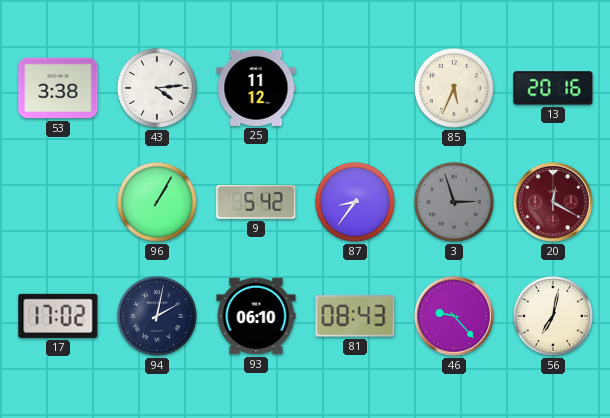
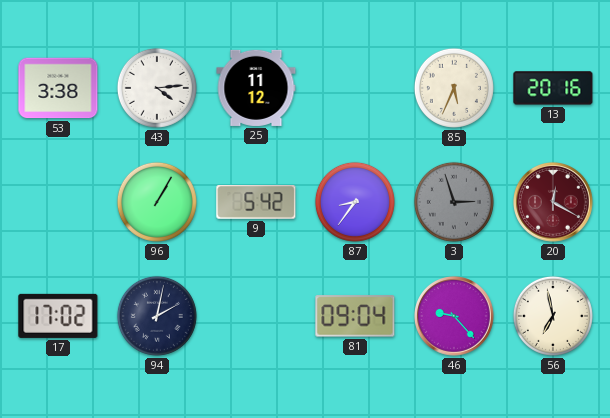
93: 06:10 -> none (256, 316)
81: 08:43 -> 09:04 (355, 316)
56: 7:02 -> 6:58 (553, 316)
